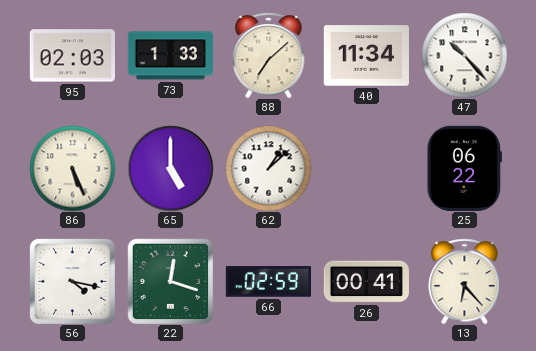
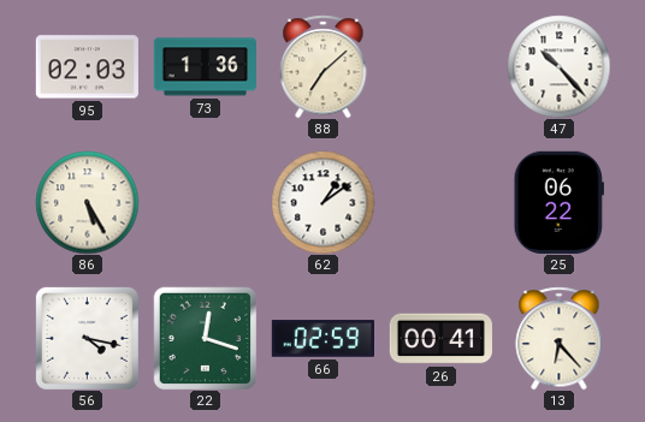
73: 1:33 -> 1:36 (205, 67)
40: 11:34 -> none (366, 56)
86: 5:26 -> 5:25 (87, 202)
65: 5:00 -> none (170, 168)
62: 1:08 -> 1:09 (322, 202)
